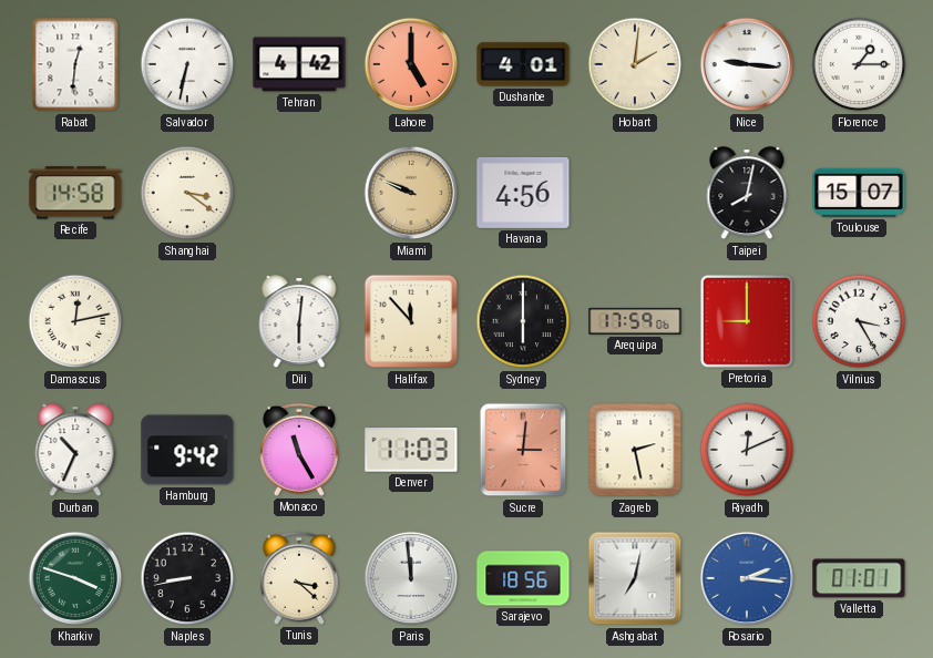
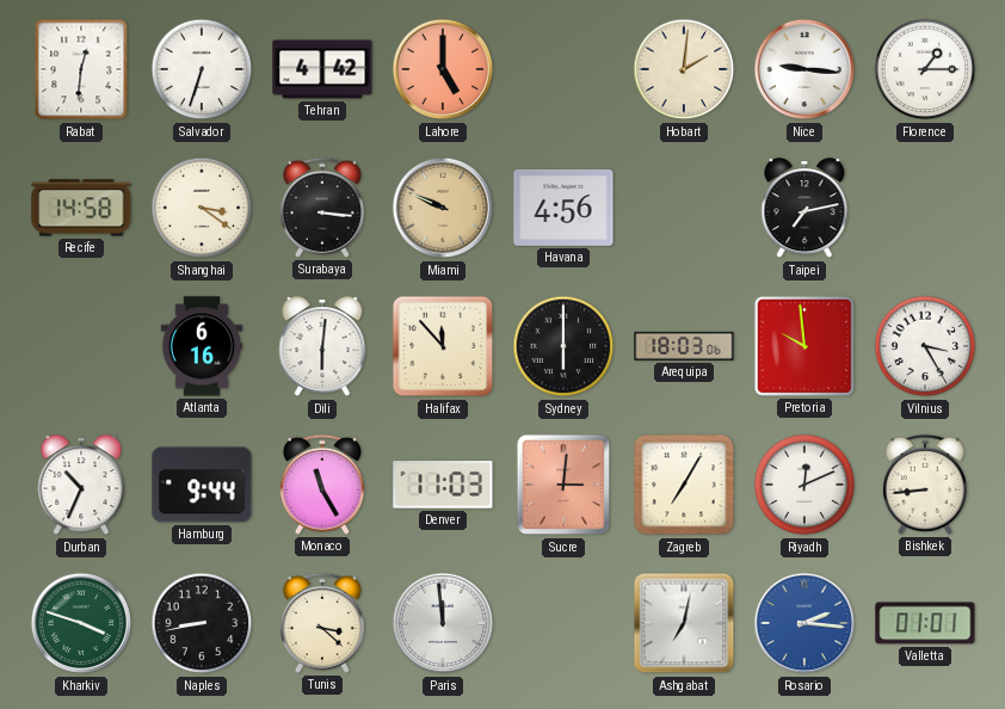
Salvador: 6:32 -> 6:33 (202, 69)
Dushanbe: 4:01 -> none (523, 64)
Surabaya: none -> 3:16 (322, 208)
Taipei: 8:02 -> 7:13 (804, 209)
Toulouse: 15:07 -> none (859, 193)
Damascus: 12:13 -> none (75, 321)
Atlanta: none -> 6:16 (202, 346)
Arequipa: 17:59 -> 18:03 (684, 346)
Pretoria: 9:00 -> 9:59 (804, 346)
Hamburg: 9:42 -> 9:44 (202, 485)
Zagreb: 2:28 -> 7:05 (684, 485)
Bishkek: none -> 8:44 (925, 485)
Sarajevo: 18:56 -> none (523, 578)
